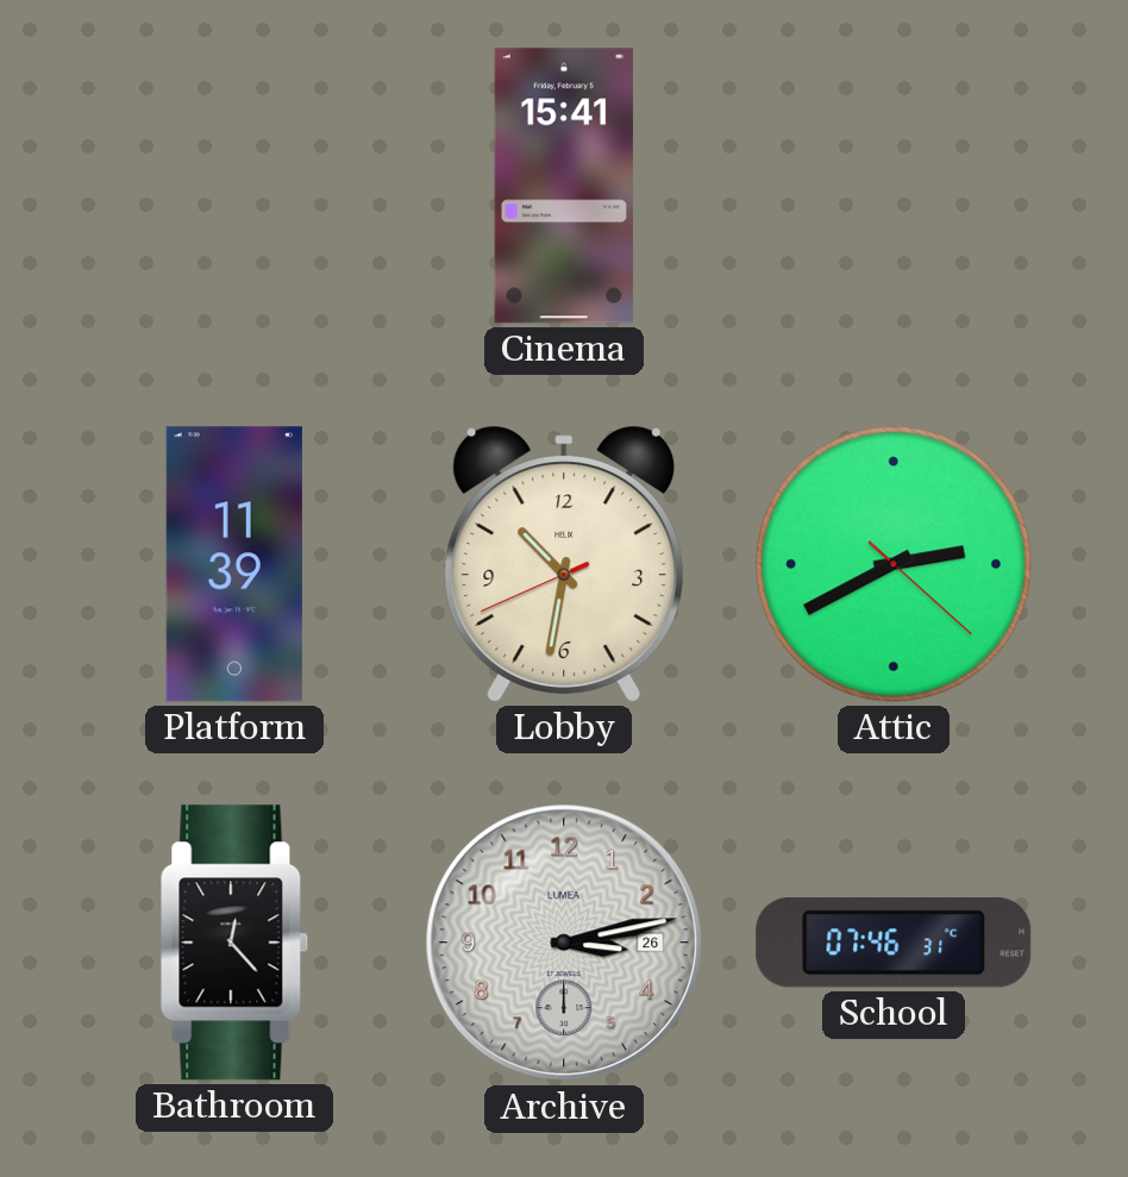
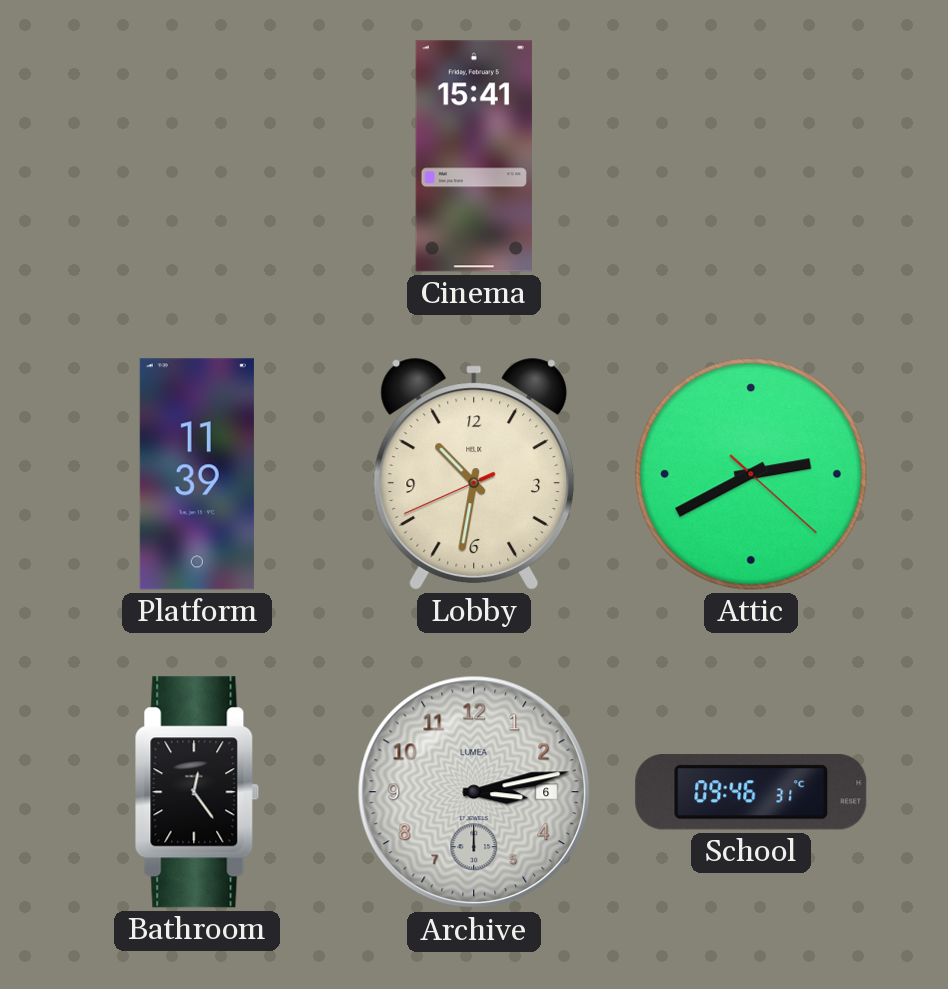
Bathroom: 12:23 -> 12:24 (197, 792)
Archive date: 26 -> 6 (474, 792)
School: 07:46 -> 09:46 (751, 792)
